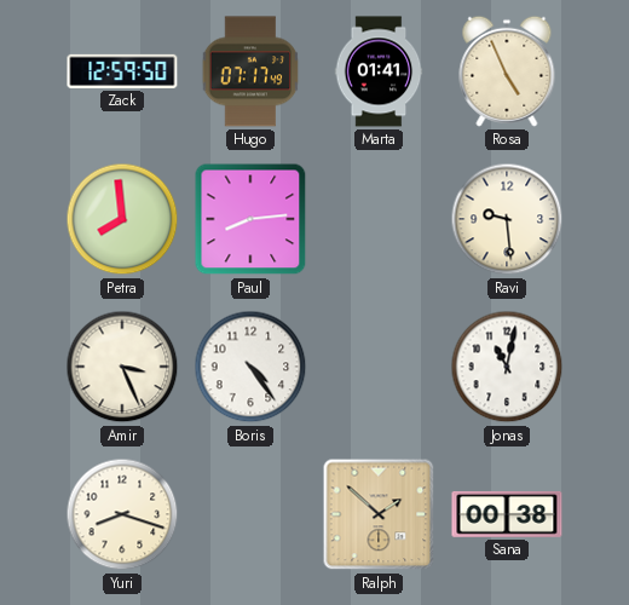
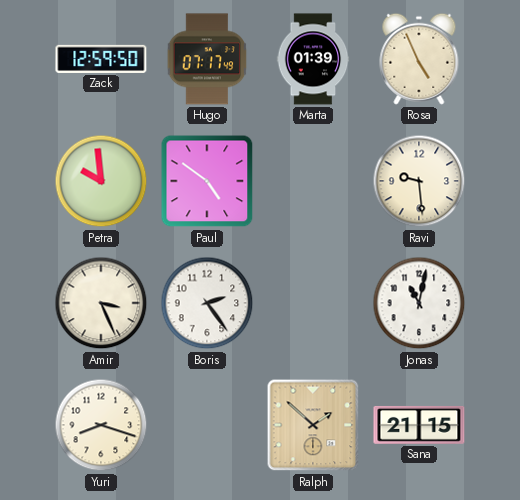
Marta: 01:41 -> 01:39 (313, 59)
Petra: 7:59 -> 9:59 (101, 181)
Paul: 8:14 -> 4:51 (207, 181)
Boris: 4:24 -> 2:24 (207, 303)
Sana: 00:38 -> 21:15 (419, 425)
